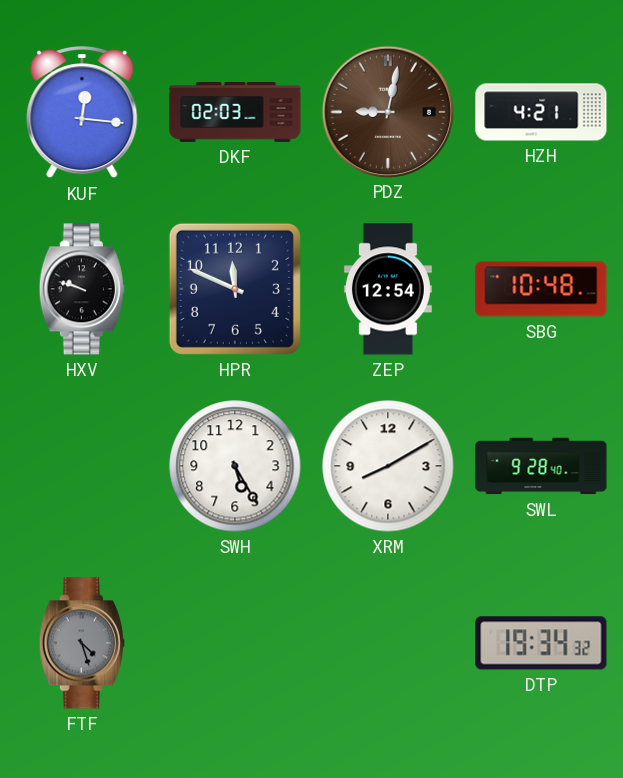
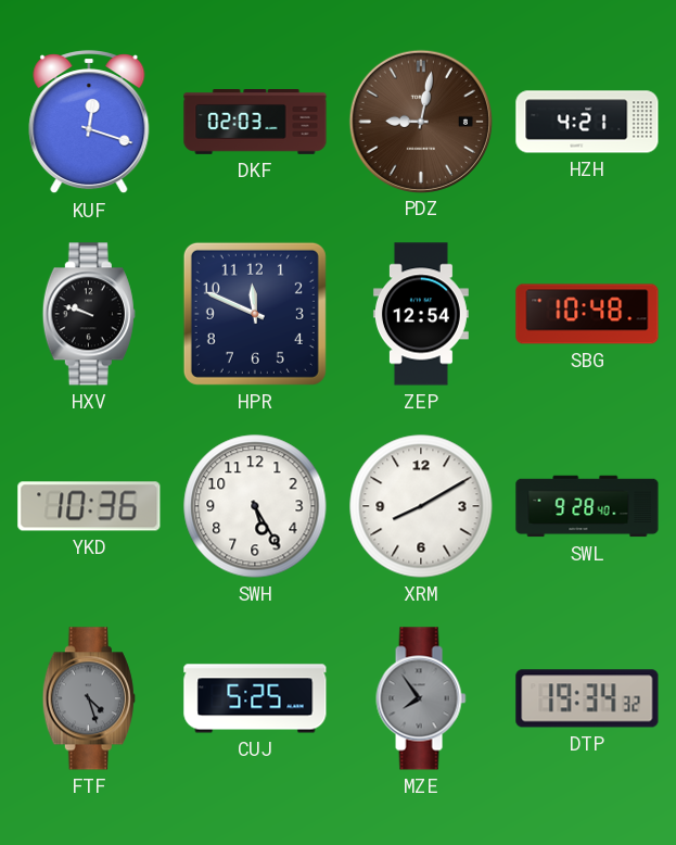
KUF: 12:16 -> 12:18 (89, 123)
YKD: none -> 10:36 (89, 506)
CUJ: none -> 5:25 (255, 698)
MZE: none -> 7:54 (421, 698)
